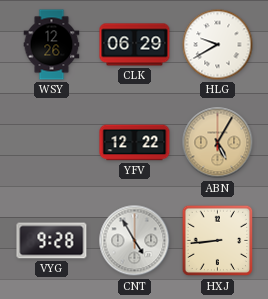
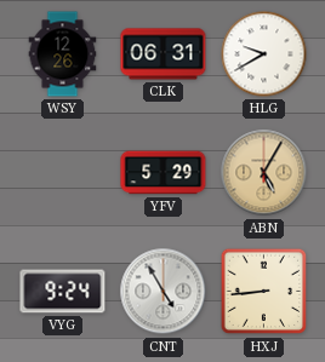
CLK: 06:29 -> 06:31 (164, 54)
YFV: 12:22 -> 5:29 (164, 173)
VYG: 9:28 -> 9:24 (63, 292)
